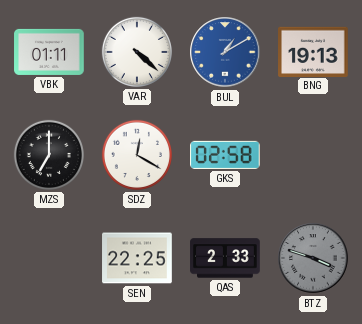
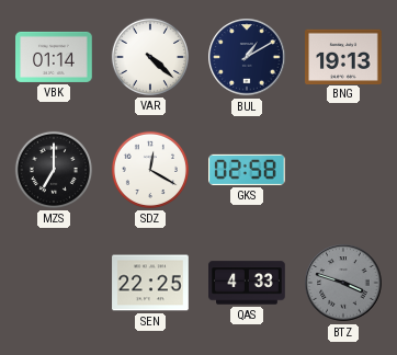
VBK: 01:11 -> 01:14 (54, 57)
BUL dial: blue -> navy (247, 57)
QAS: 2:33 -> 4:33 (247, 283)
